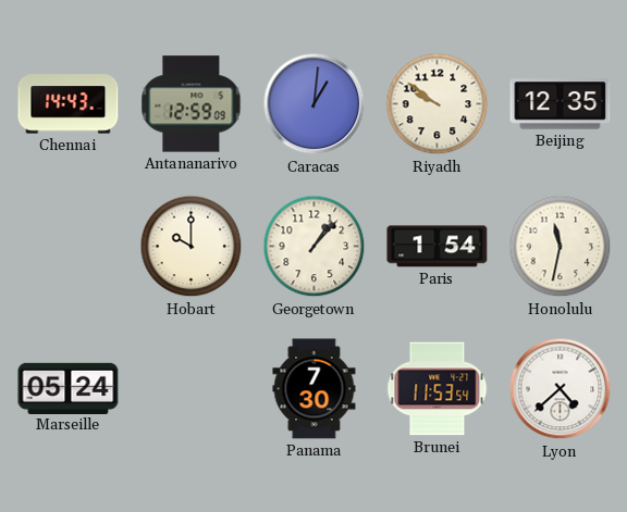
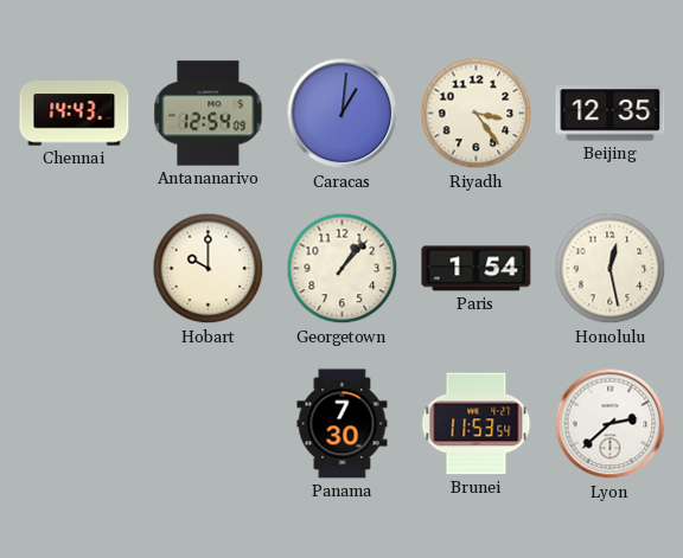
Antananarivo: 12:59 -> 12:54 (209, 114)
Riyadh: 9:51 -> 3:24 (477, 114)
Honolulu: 11:32 -> 12:28 (611, 269)
Marseille: 05:24 -> none (69, 388)
Lyon: 4:38 -> 2:38 (611, 424)
